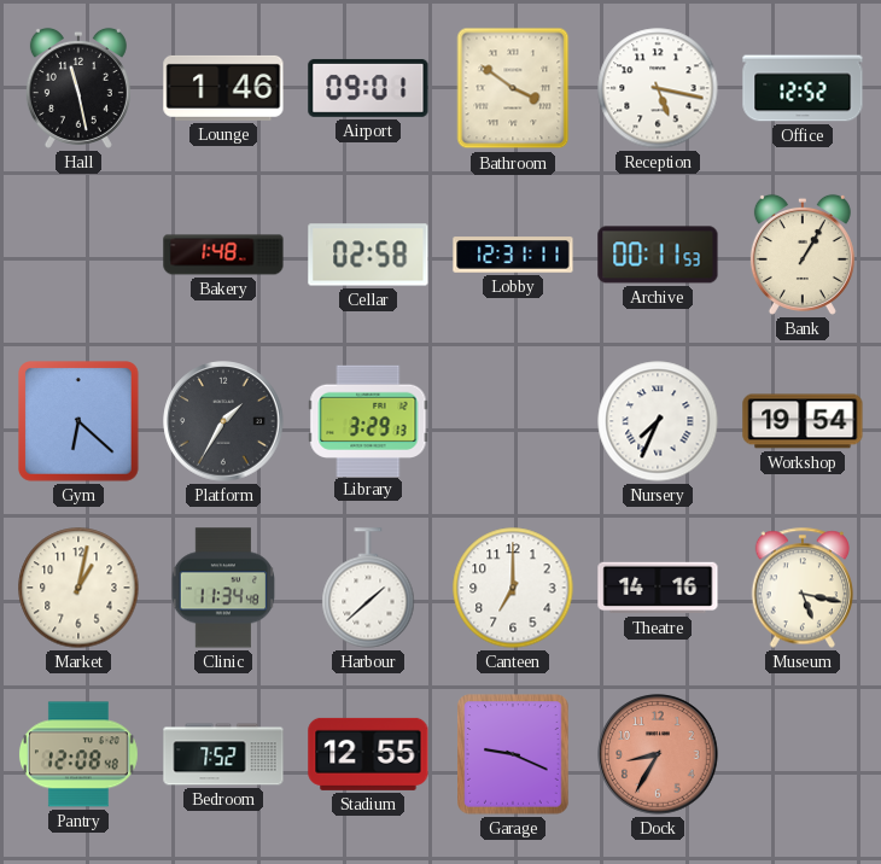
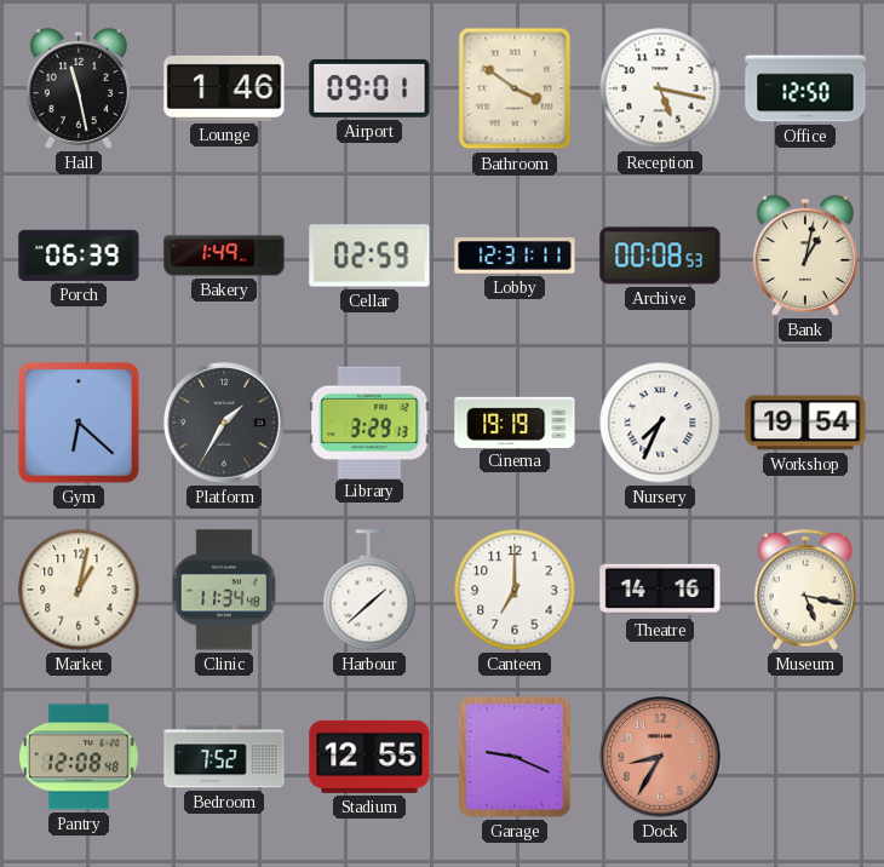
Office: 12:52 -> 12:50 (805, 88)
Porch: none -> 06:39 (79, 255)
Bakery: 1:48 -> 1:49 (224, 255)
Cellar: 02:58 -> 02:59 (369, 255)
Archive: 00:11 -> 00:08 (660, 255)
Bank: 1:05 -> 1:02 (805, 255)
Cinema: none -> 19:19 (515, 421)
